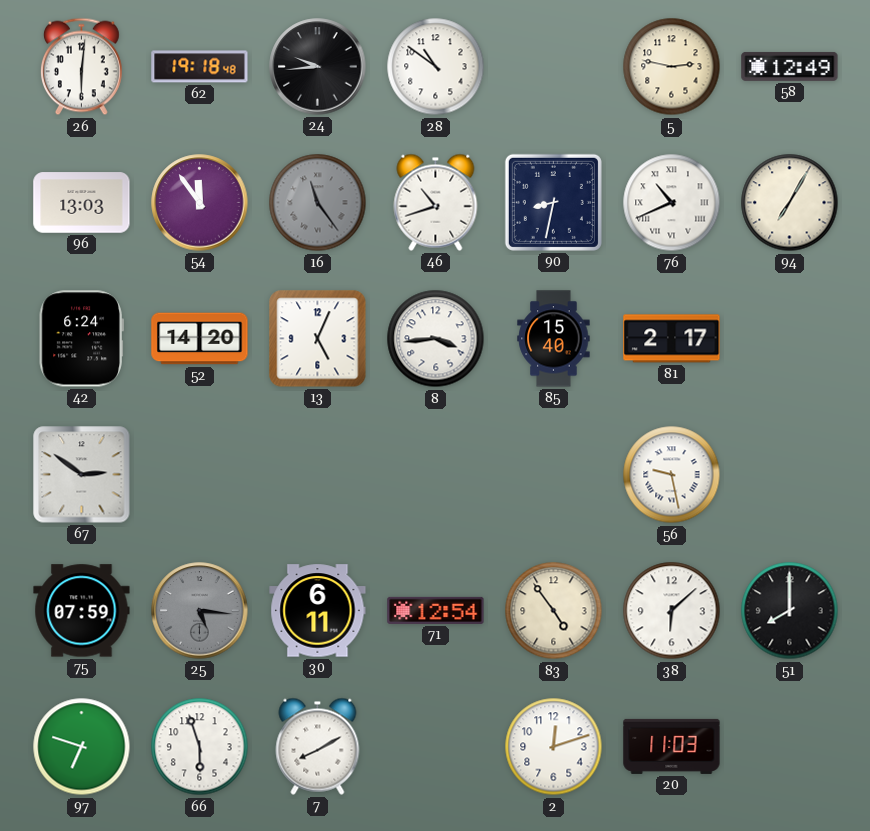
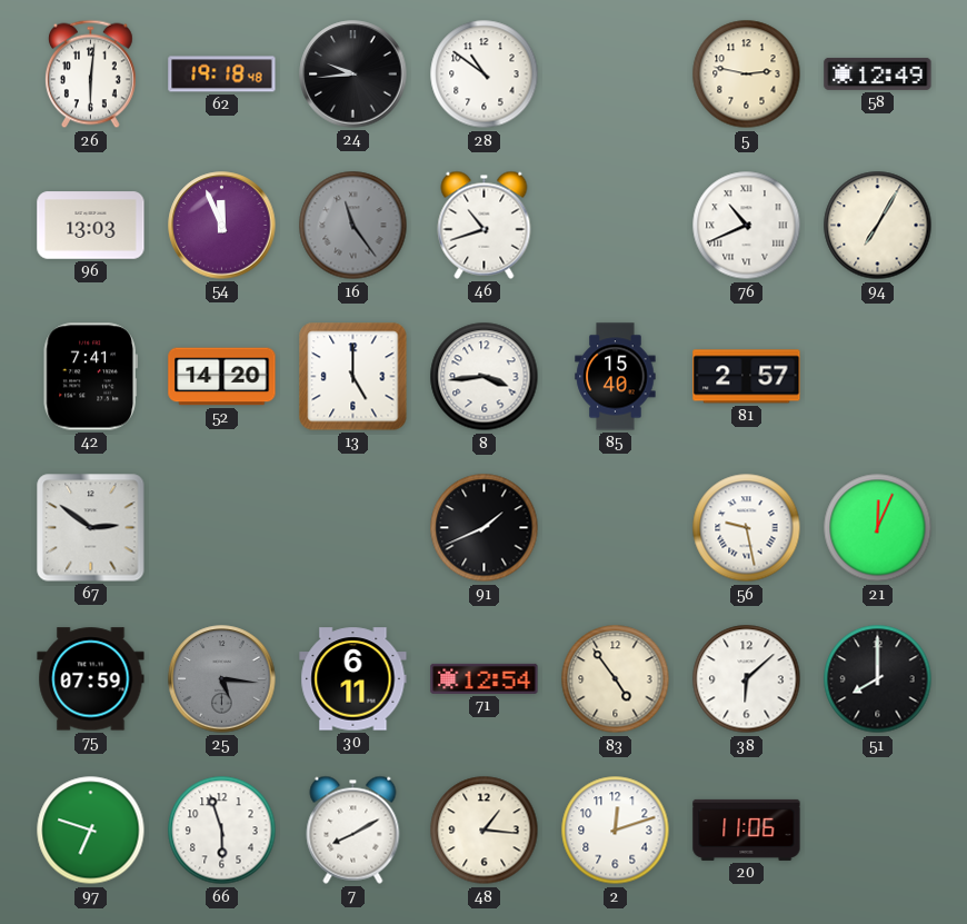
54: 11:54 -> 11:56 (222, 226)
90: 8:32 -> none (553, 202)
42: 6:24 -> 7:41 (90, 377)
13: 5:04 -> 5:00 (353, 377)
81: 2:17 -> 2:57 (747, 377)
91: none -> 1:41 (485, 528)
21: none -> 12:04 (878, 528)
48: none -> 1:16 (485, 831)
20: 11:03 -> 11:06 (747, 829)
